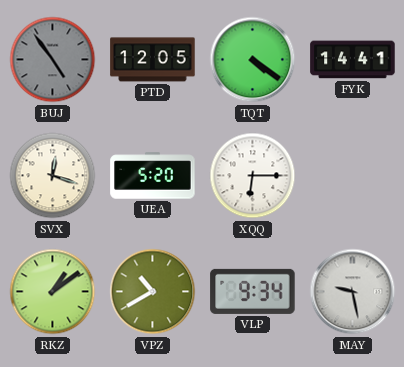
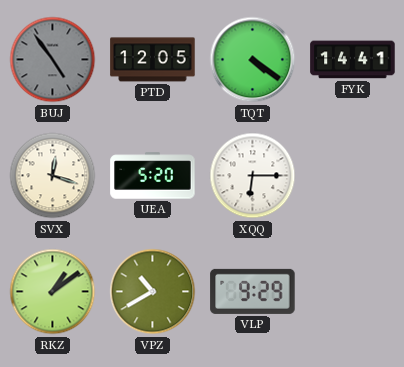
VLP: 9:34 -> 9:29 (253, 291)
MAY: 9:28 -> none (353, 292)
